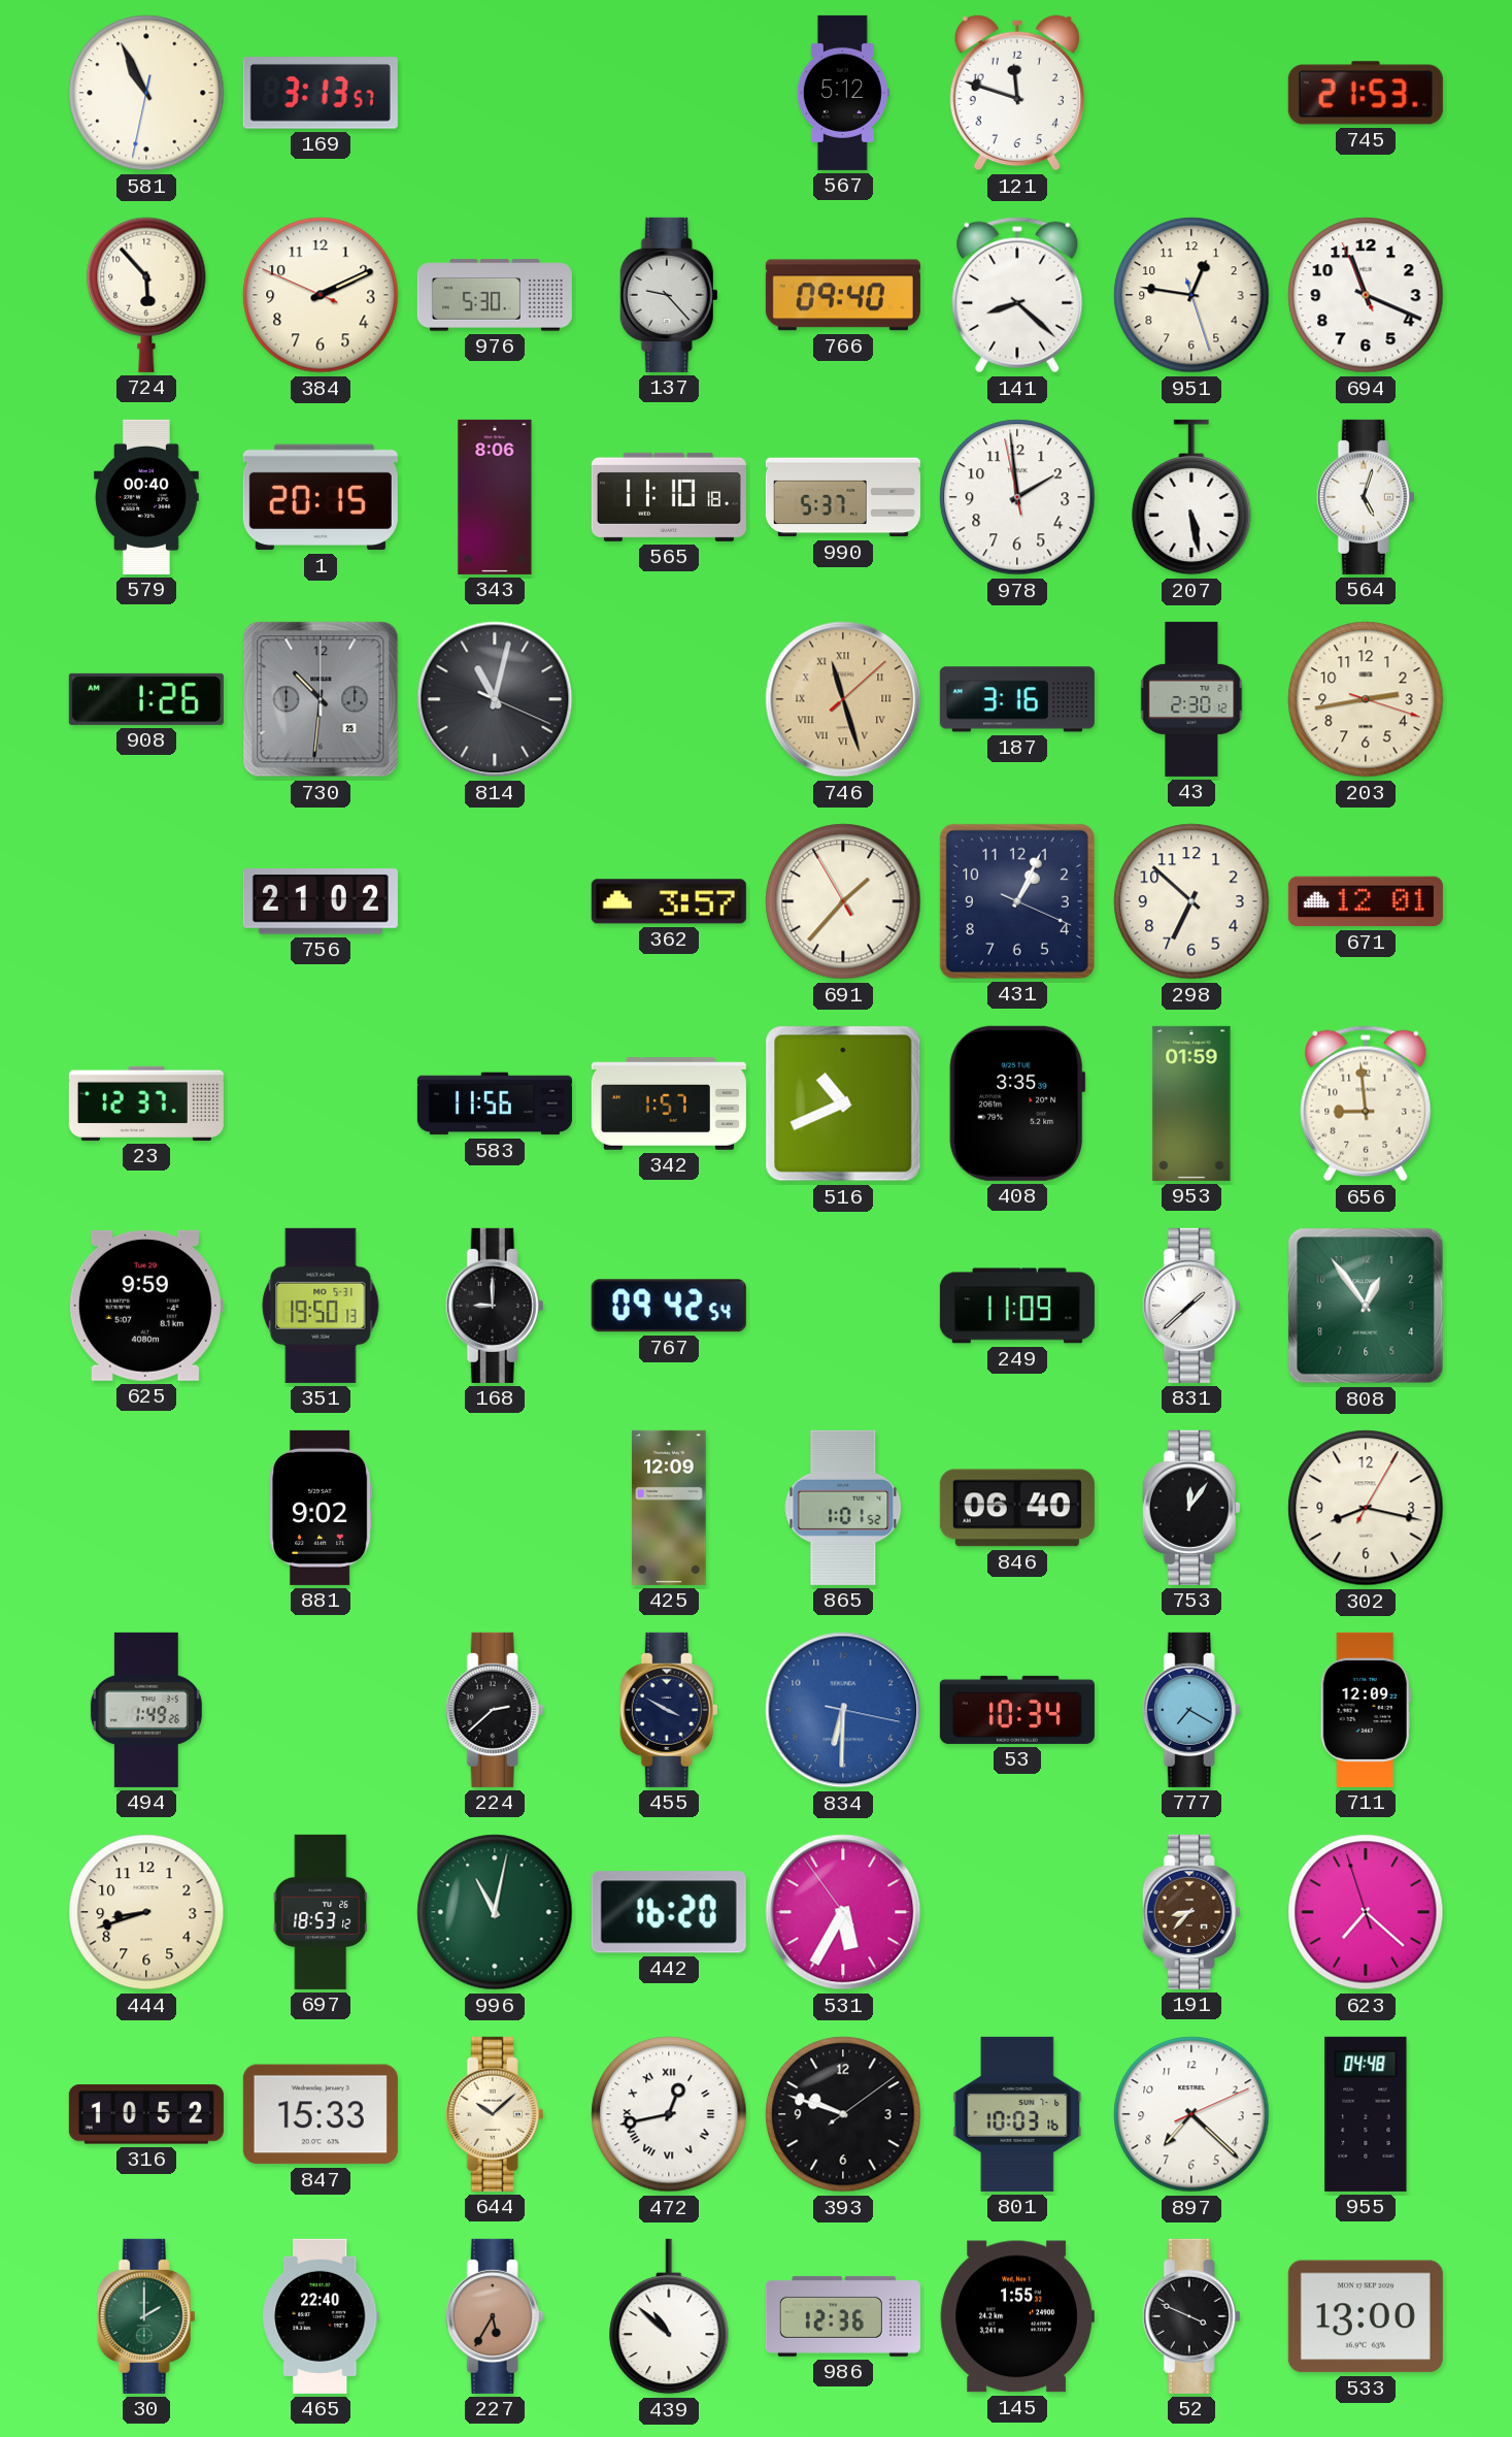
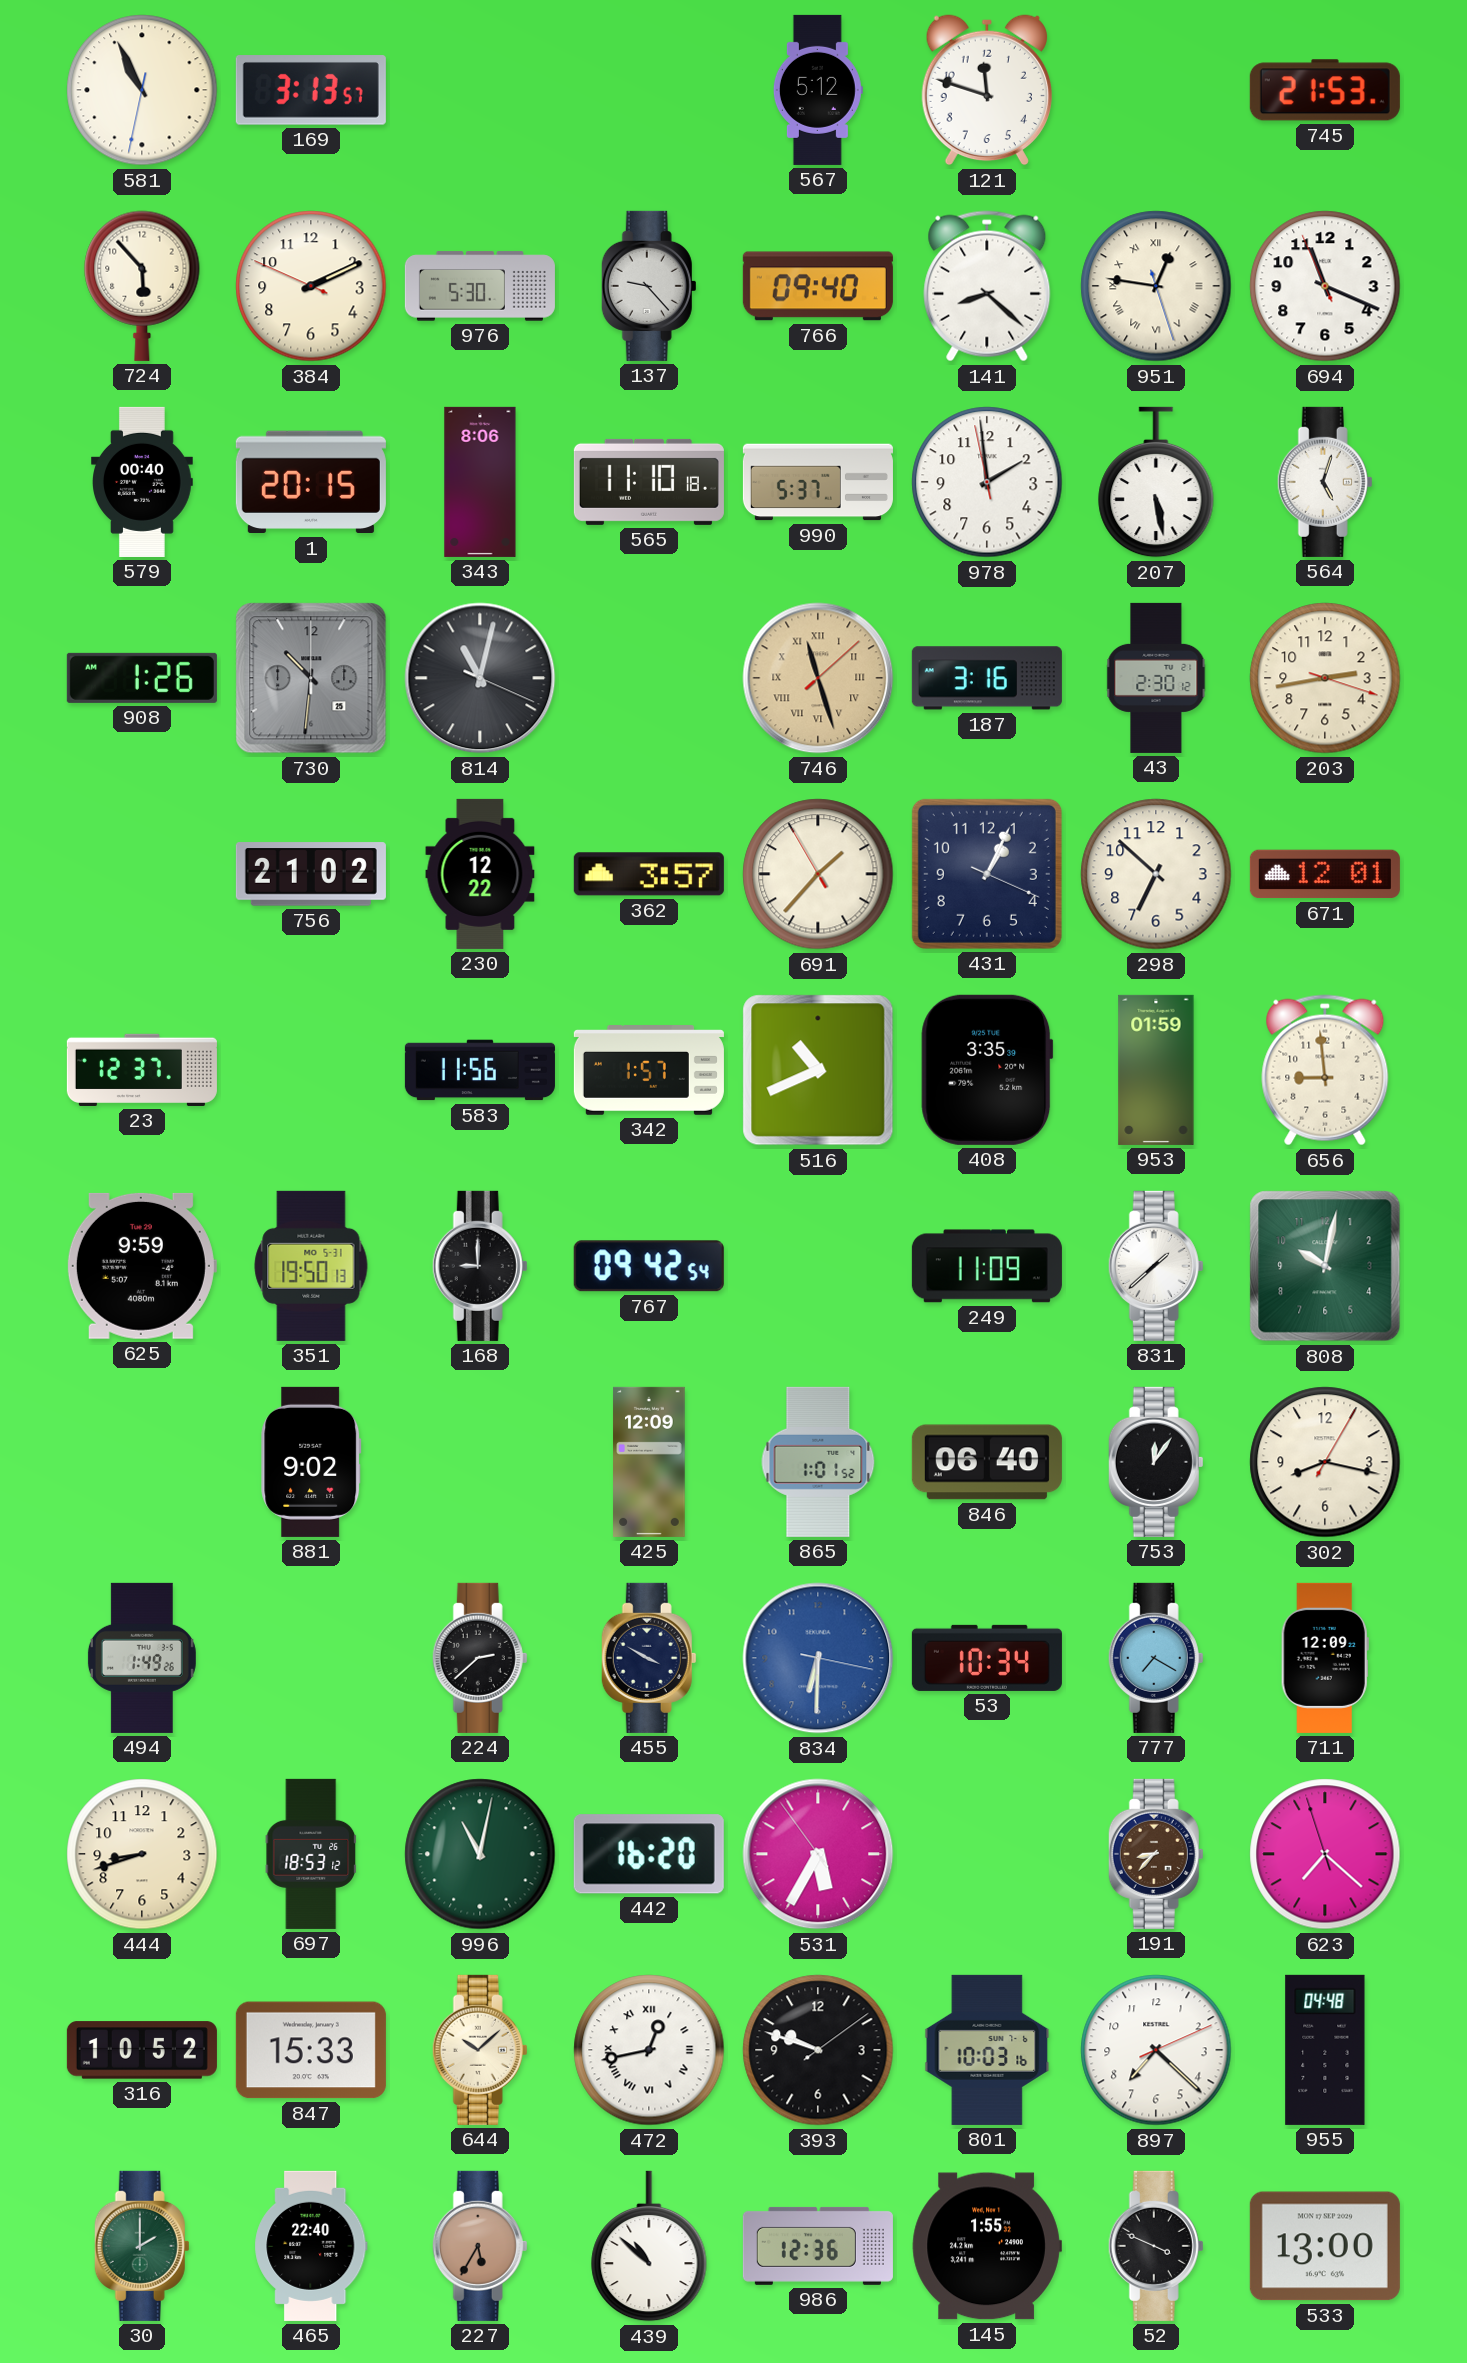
951 numerals: Arabic -> Roman (1156, 286)
230: none -> 12:22 (480, 874)
808: 12:54 -> 10:02 (1325, 1266)
